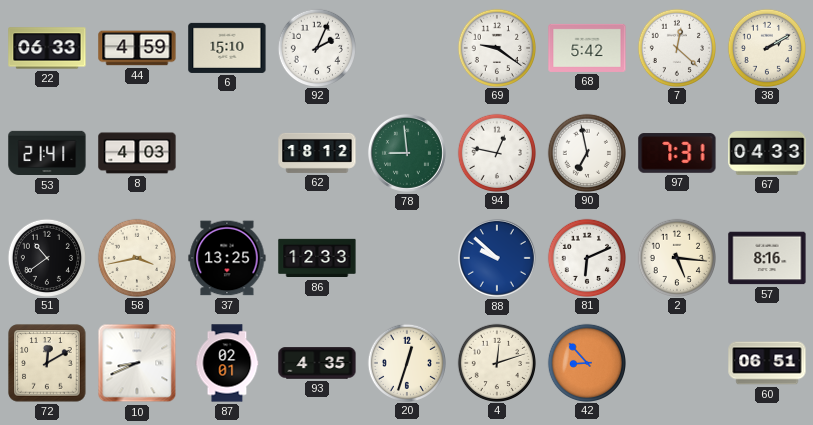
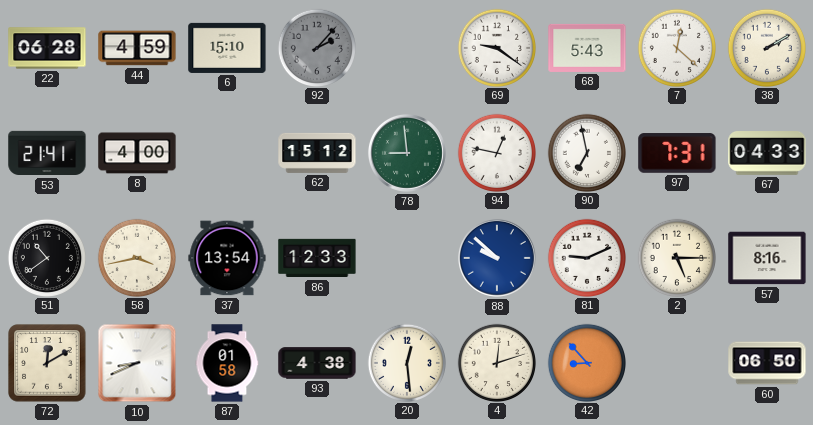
22: 06:33 -> 06:28 (47, 48)
92: 2:04 -> 2:07 (316, 47)
92 dial: white -> grey (316, 47)
68: 5:42 -> 5:43 (587, 48)
8: 4:03 -> 4:00 (137, 153)
62: 18:12 -> 15:12 (317, 153)
37: 13:25 -> 13:54 (227, 258)
81: 6:11 -> 9:11 (586, 257)
2: 5:16 -> 5:15 (676, 257)
87: 02:01 -> 01:58 (227, 363)
93: 4:35 -> 4:38 (317, 363)
20: 12:33 -> 12:29 (406, 362)
60: 06:51 -> 06:50 (767, 363)
